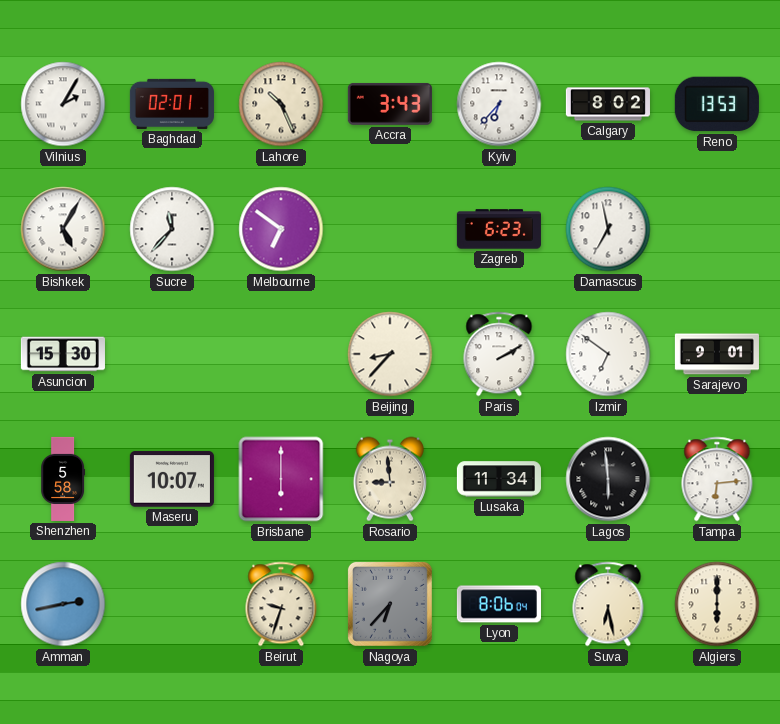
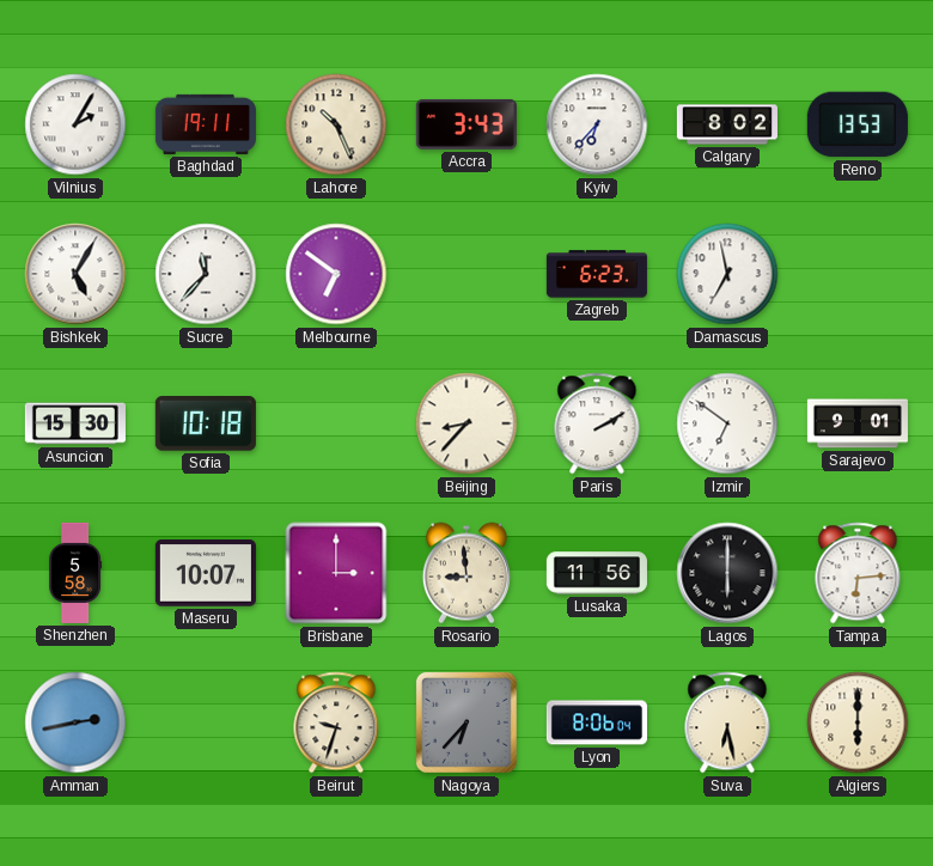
Baghdad: 02:01 -> 19:11 (206, 124)
Sofia: none -> 10:18 (206, 425)
Brisbane: 6:00 -> 3:00 (336, 573)
Lusaka: 11:34 -> 11:56 (597, 573)
Lagos: 5:59 -> 6:00 (727, 573)
